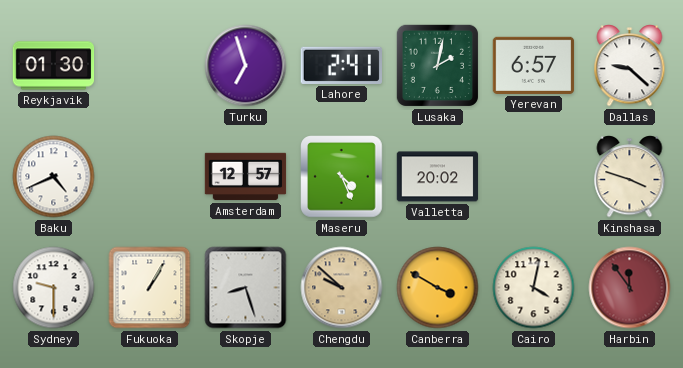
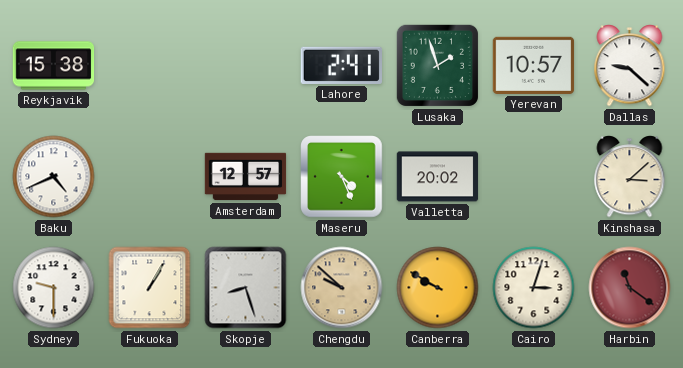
Reykjavik: 01:30 -> 15:38 (54, 66)
Turku: 6:57 -> none (246, 66)
Lusaka: 2:02 -> 1:57 (437, 65)
Yerevan: 6:57 -> 10:57 (534, 65)
Kinshasa: 3:48 -> 3:08 (630, 177)
Canberra: 3:50 -> 9:50 (438, 288)
Cairo: 4:02 -> 3:03 (534, 288)
Harbin: 11:54 -> 11:21 (630, 288)
